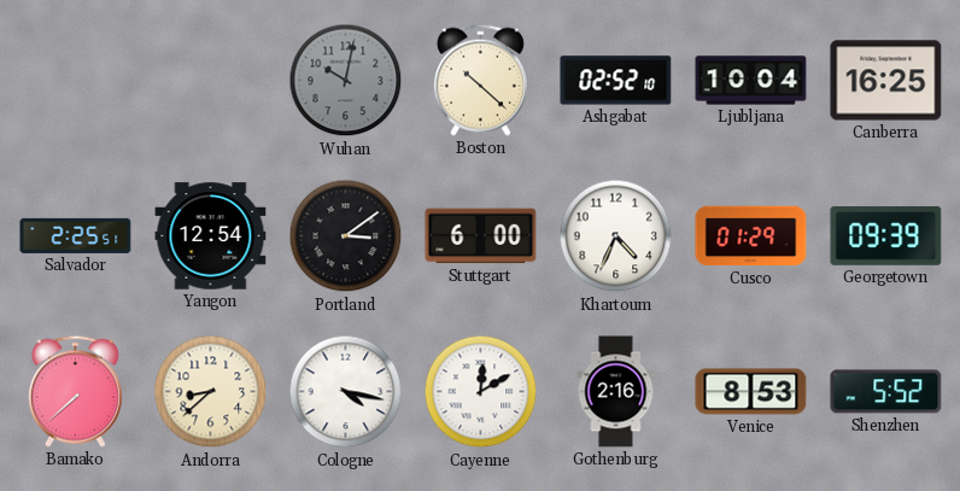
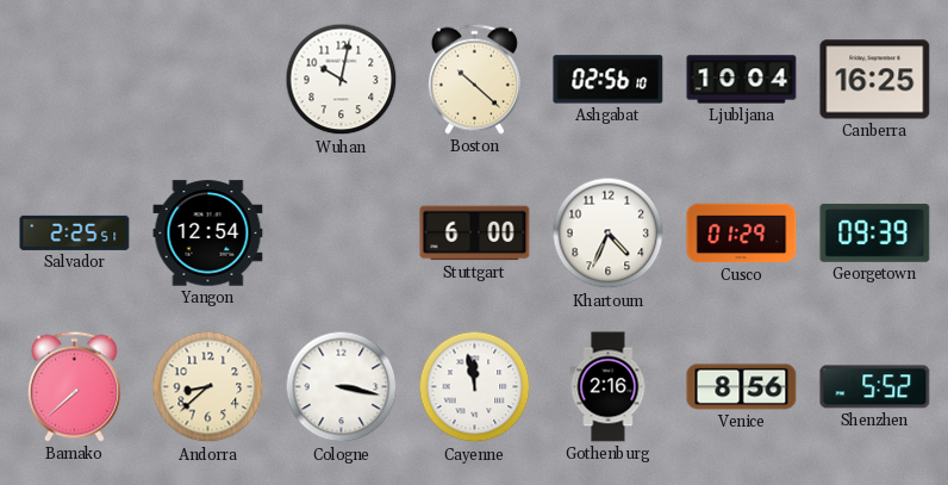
Wuhan dial: grey -> white (342, 80)
Ashgabat: 02:52 -> 02:56 (609, 80)
Portland: 3:09 -> none (346, 236)
Cologne: 4:17 -> 3:17 (342, 387)
Cayenne: 12:10 -> 11:58 (475, 387)
Venice: 8:53 -> 8:56 (742, 387)
